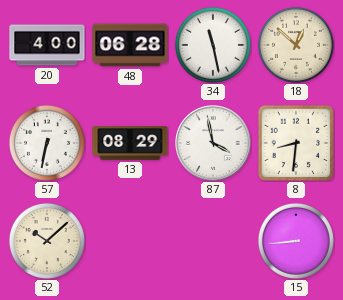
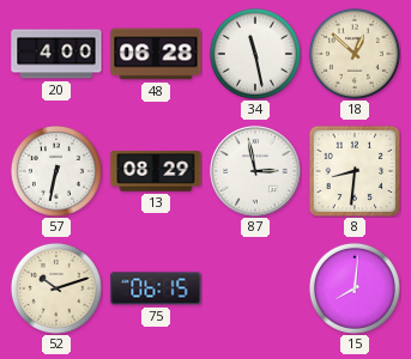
87: 3:58 -> 2:58 (255, 171)
52: 10:08 -> 10:12 (56, 288)
75: none -> 06:15 (156, 288)
15: 8:44 -> 8:01 (355, 288)
